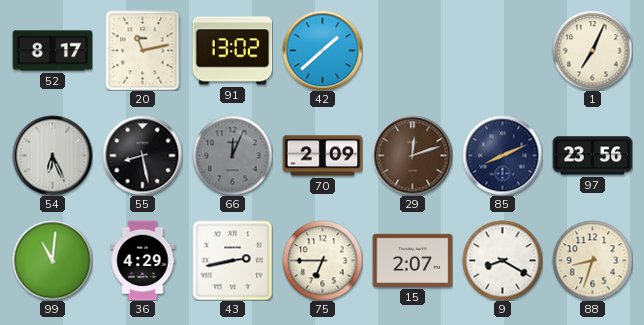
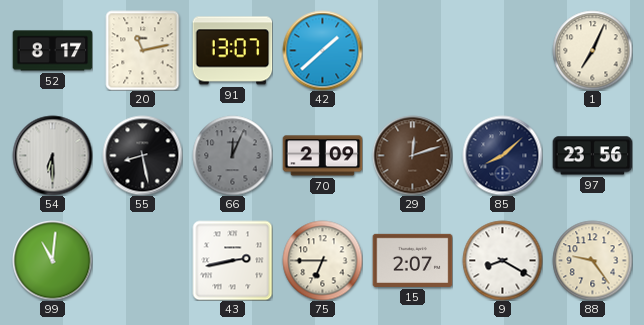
91: 13:02 -> 13:07 (232, 51)
54: 6:26 -> 6:30 (52, 155)
85: 8:11 -> 8:08 (502, 155)
36: 4:29 -> none (143, 260)
88: 8:33 -> 9:24 (592, 260)
